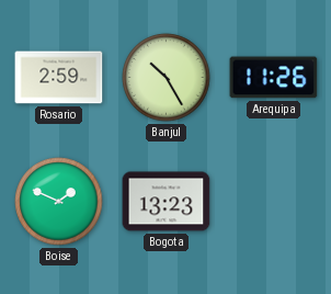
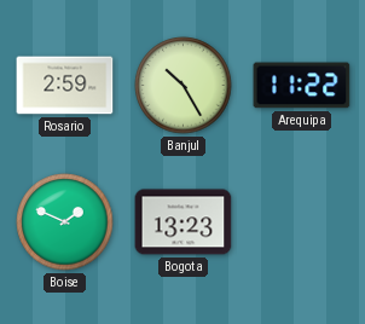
Arequipa: 11:26 -> 11:22 (302, 86)
